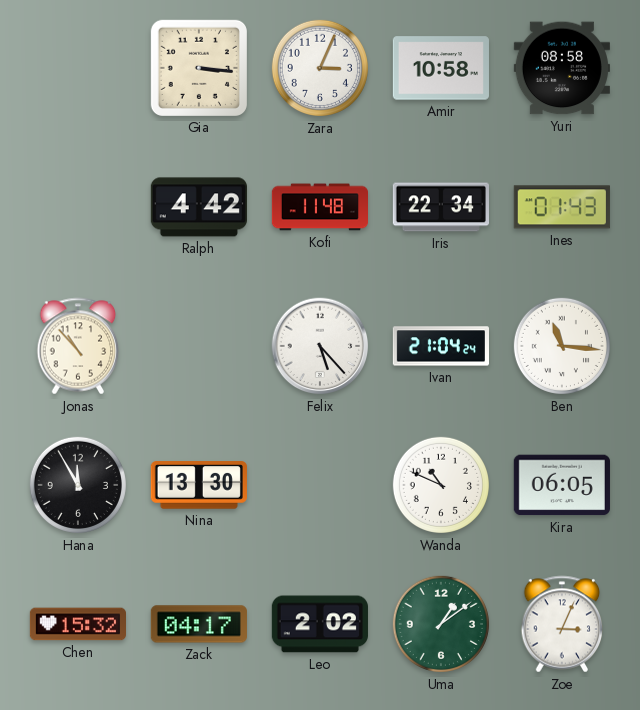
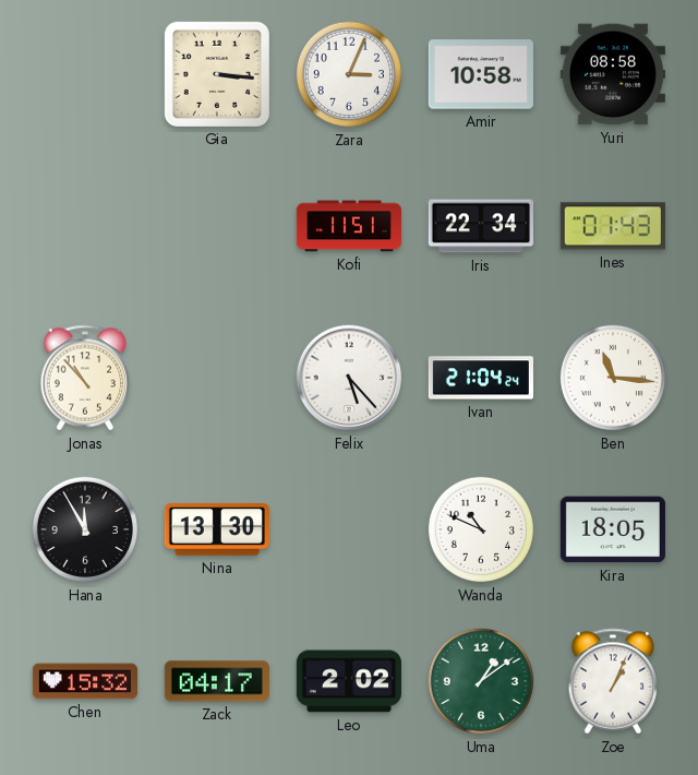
Ralph: 4:42 -> none (199, 207)
Kofi: 11:48 -> 11:51 (348, 226)
Kira: 06:05 -> 18:05 (613, 529)
Zoe: 3:04 -> 1:04 (613, 681)
